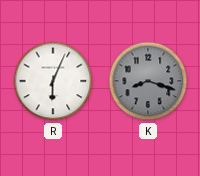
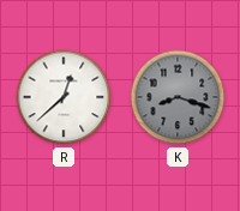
R: 6:04 -> 12:38 (64, 97)
